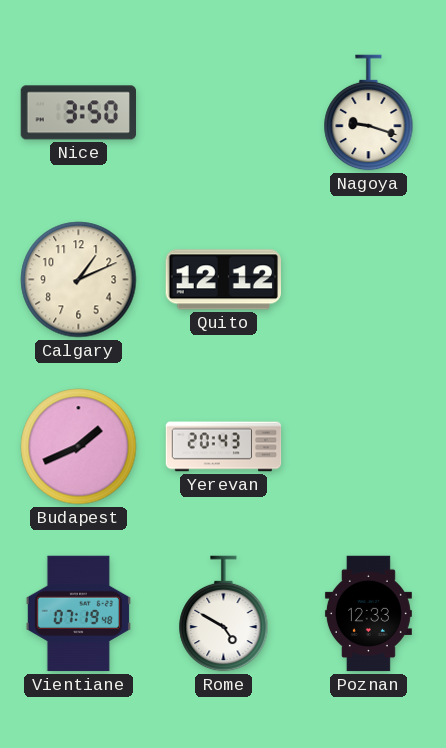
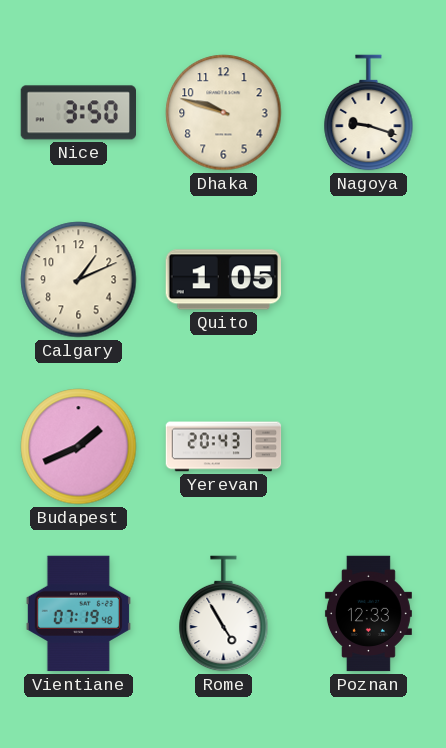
Dhaka: none -> 9:48 (224, 113)
Quito: 12:12 -> 1:05 (223, 280)
Rome: 4:50 -> 4:55 (224, 614)
